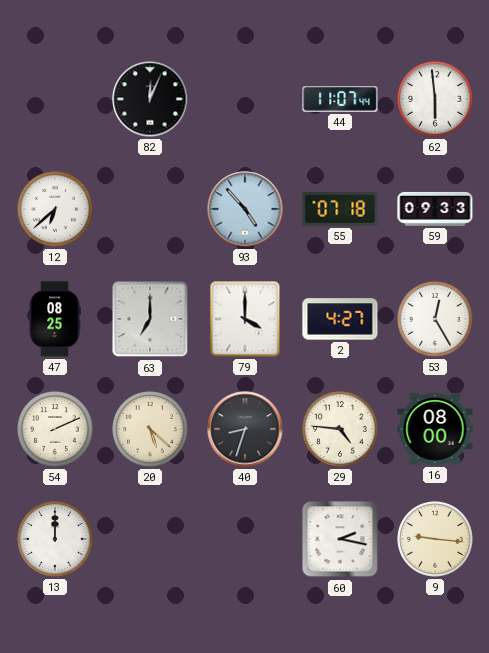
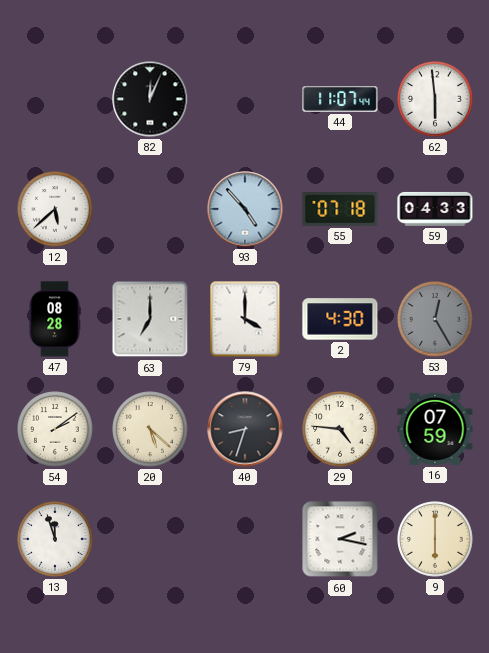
12: 6:38 -> 5:38 (55, 209)
59: 09:33 -> 04:33 (435, 209)
47: 08:25 -> 08:28 (55, 319)
2: 4:27 -> 4:30 (340, 319)
53 dial: white -> grey (435, 319)
54: 2:11 -> 2:09 (55, 429)
16: 08:00 -> 07:59 (435, 429)
13: 12:00 -> 11:57 (55, 539)
9: 9:16 -> 6:00 (435, 539)
